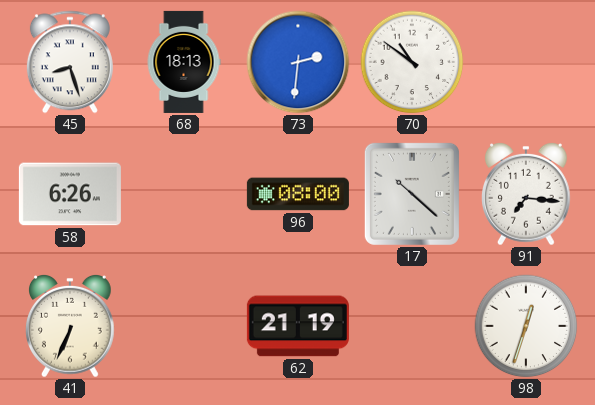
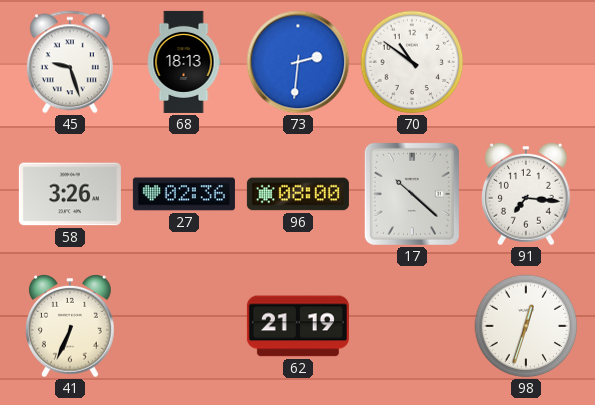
45: 8:27 -> 9:27 (70, 62)
58: 6:26 -> 3:26 (70, 194)
27: none -> 02:36 (184, 194)
